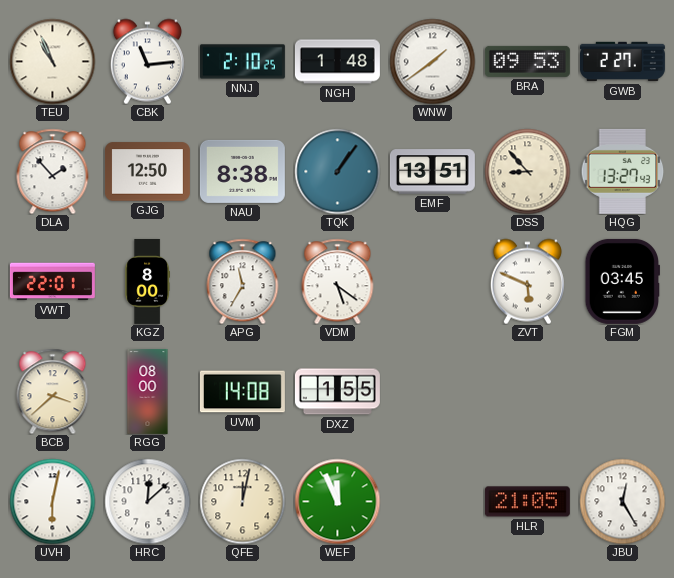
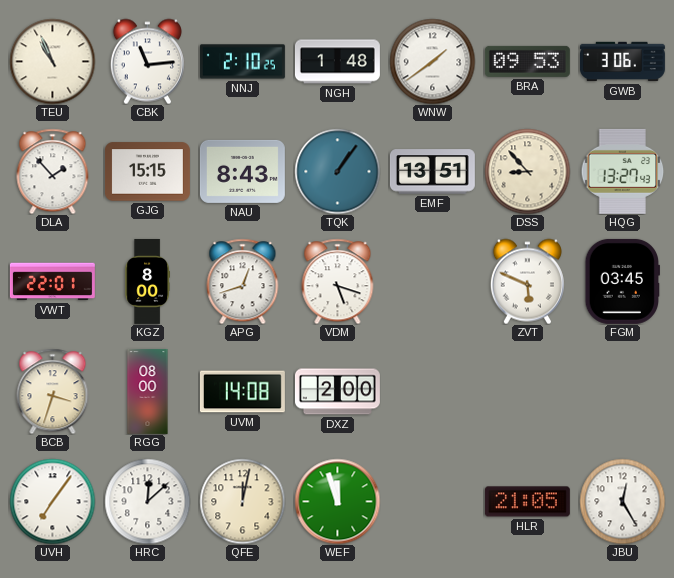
GWB: 2:27 -> 3:06 (622, 62)
GJG: 12:50 -> 15:15 (147, 172)
NAU: 8:38 -> 8:43 (242, 171)
APG: 11:35 -> 12:42 (243, 281)
VDM: 5:21 -> 5:18 (338, 281)
BCB: 3:38 -> 3:33 (53, 391)
DXZ: 1:55 -> 2:00 (337, 392)
UVH: 6:02 -> 7:06 (52, 501)
WEF: 11:56 -> 11:57 (337, 501)
